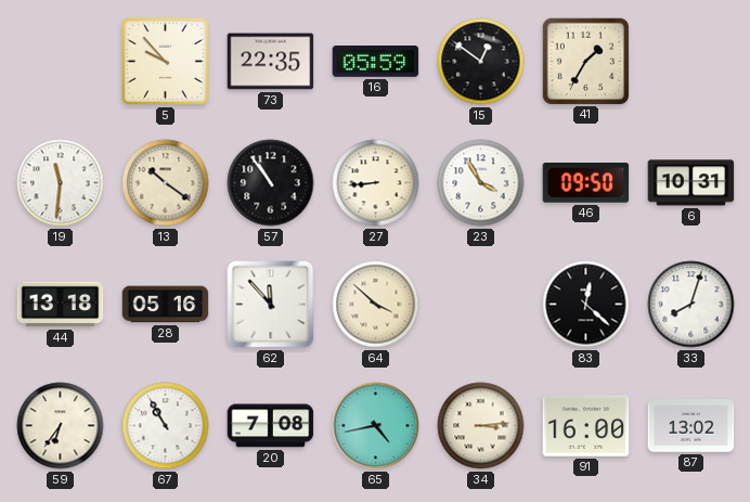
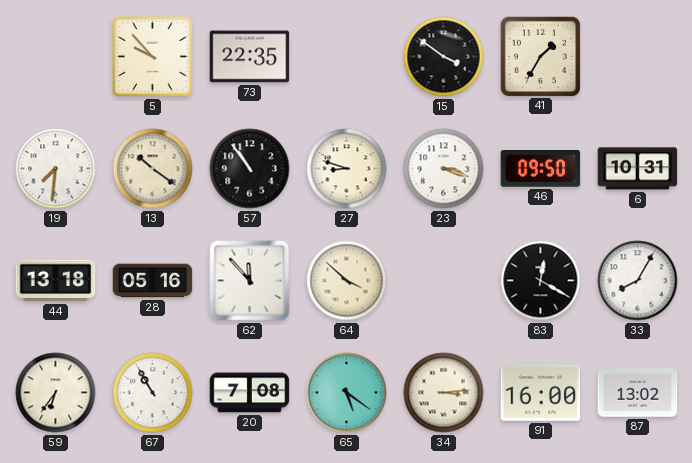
16: 05:59 -> none (376, 62)
15: 12:51 -> 3:51 (444, 57)
19: 11:31 -> 7:31 (56, 169)
27: 8:44 -> 8:48 (347, 169)
23: 3:55 -> 3:18 (444, 169)
83: 12:22 -> 12:20 (541, 281)
33: 8:03 -> 8:05 (638, 281)
65: 4:43 -> 5:21 (347, 393)
